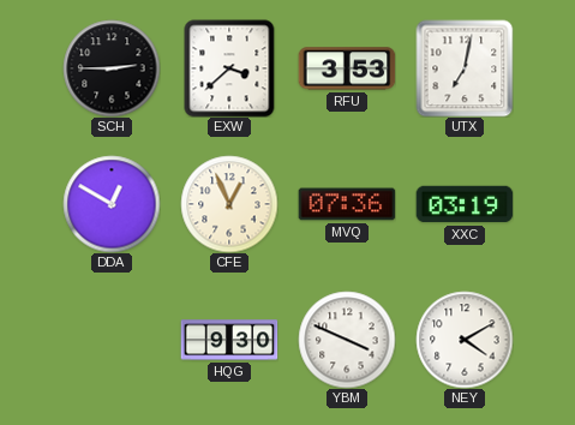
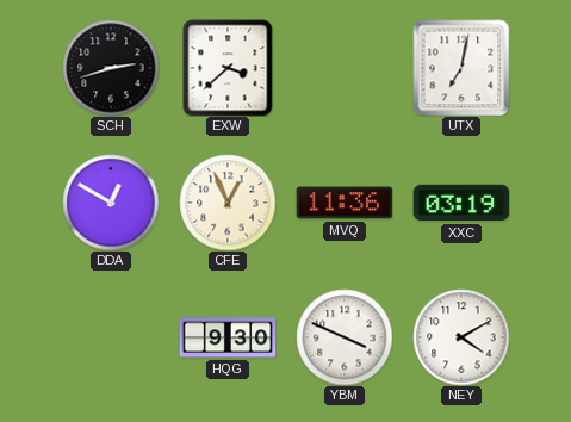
SCH: 2:45 -> 2:42 (111, 68)
RFU: 3:53 -> none (347, 68)
MVQ: 07:36 -> 11:36 (345, 203)
